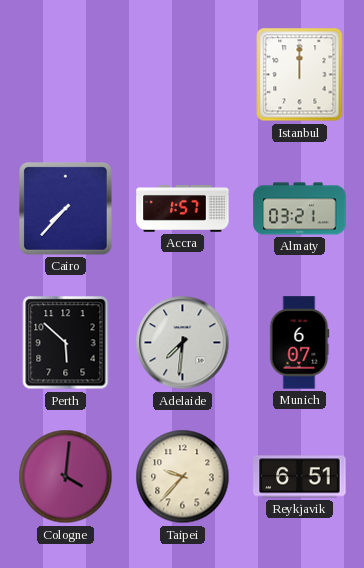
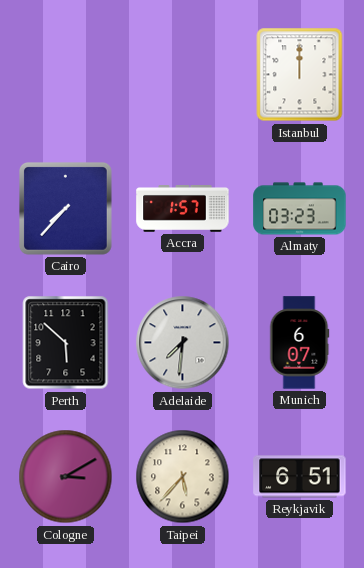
Almaty: 03:21 -> 03:23 (300, 209)
Cologne: 4:01 -> 3:10 (66, 477)
Taipei: 9:37 -> 5:37 (183, 477)
